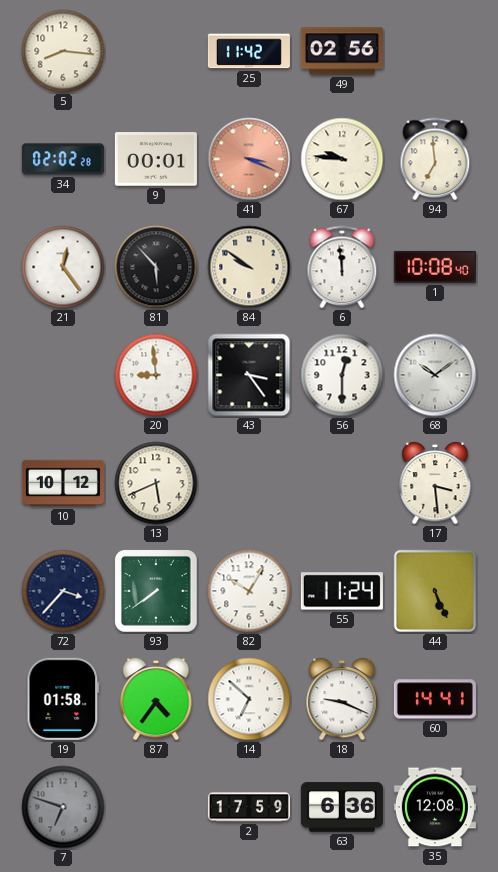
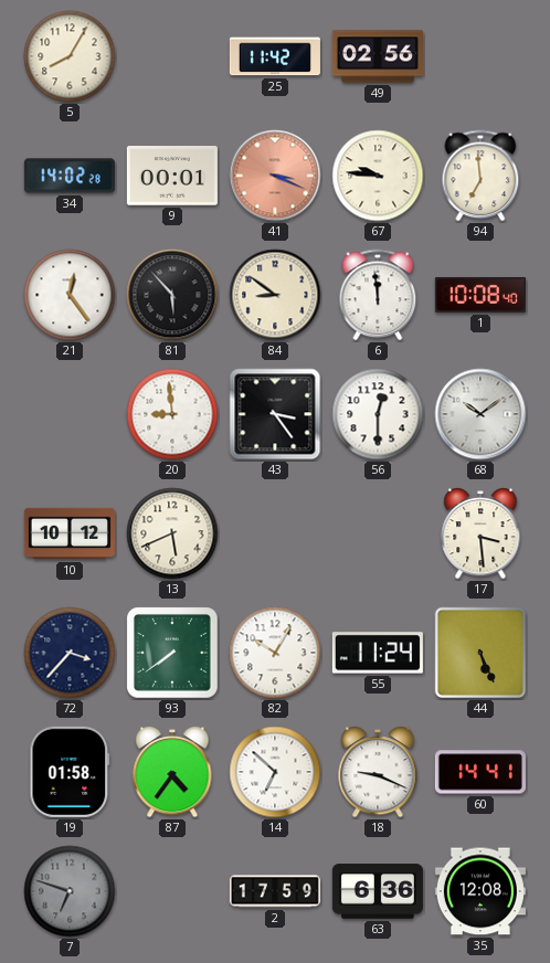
5: 8:16 -> 8:05 (70, 56)
34: 02:02 -> 14:02 (70, 176)
84: 9:51 -> 8:51 (275, 295)
